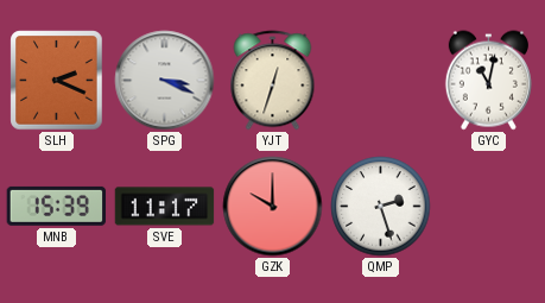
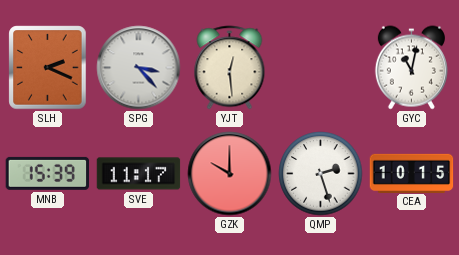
SPG: 3:19 -> 3:23 (139, 68)
YJT: 12:33 -> 12:29 (230, 68)
CEA: none -> 10:15 (412, 173)
